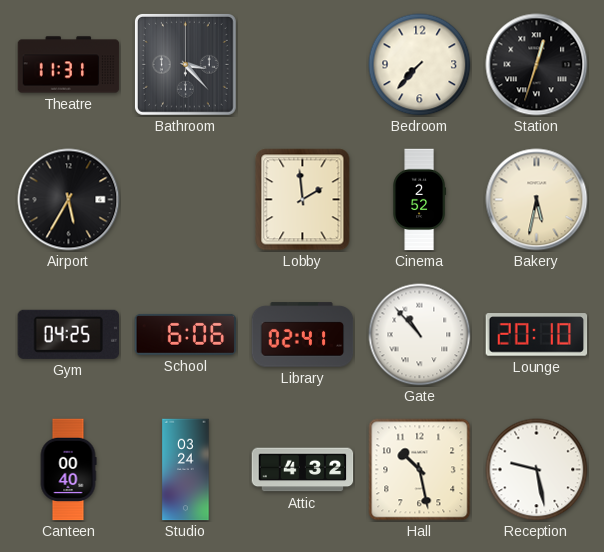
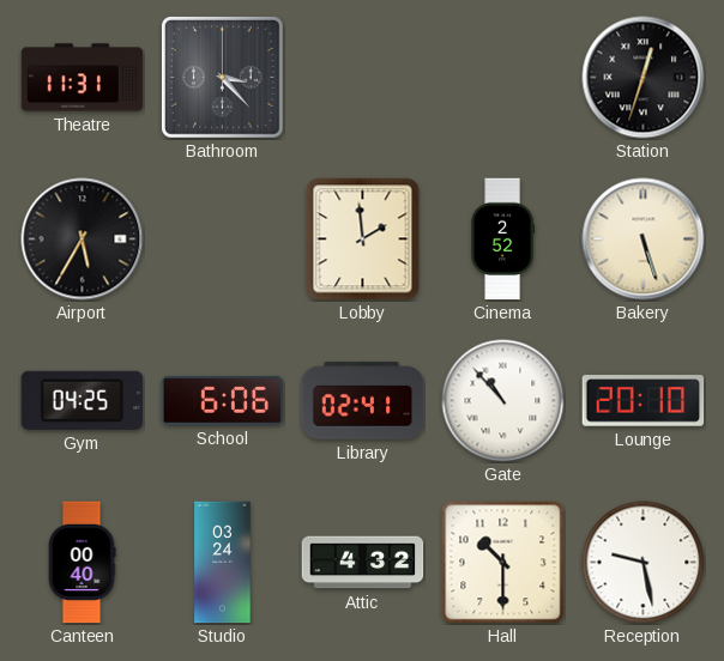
Bedroom: 7:37 -> none (420, 65)
Bakery: 5:32 -> 5:27 (644, 239)
Hall: 10:28 -> 10:30 (503, 563)
